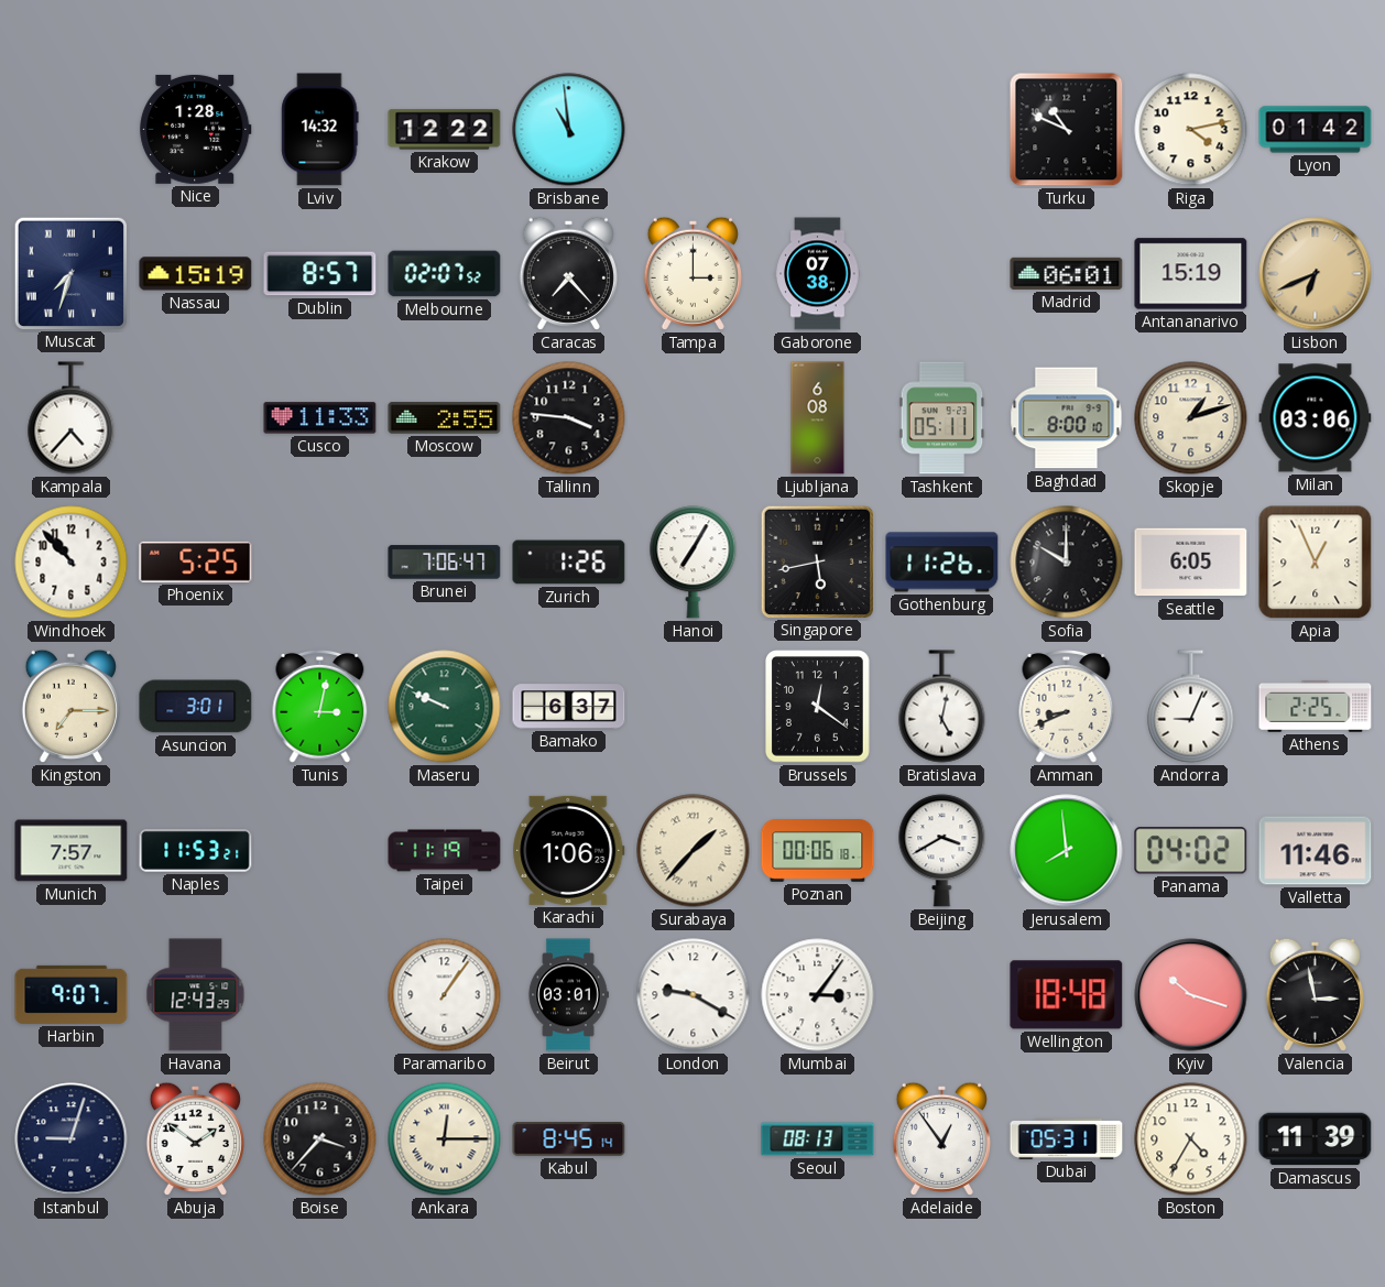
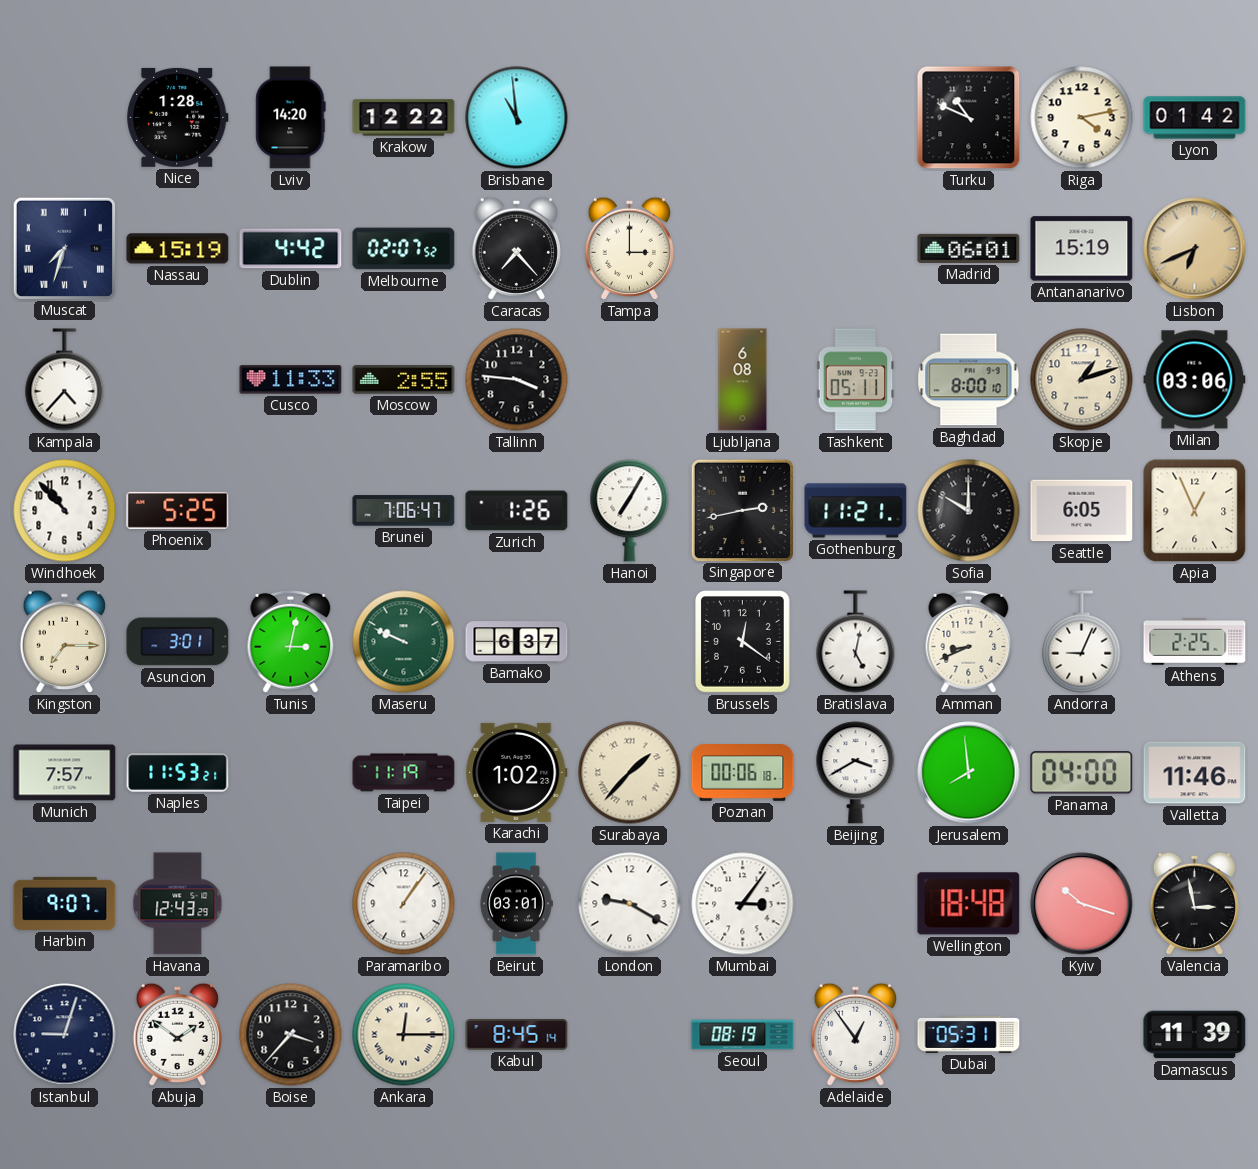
Lviv: 14:32 -> 14:20 (291, 118)
Dublin: 8:57 -> 4:42 (291, 249)
Gaborone: 07:38 -> none (818, 274)
Singapore: 5:43 -> 2:43 (742, 510)
Gothenburg: 11:26 -> 11:21 (856, 511)
Karachi: 1:06 -> 1:02 (517, 772)
Panama: 04:02 -> 04:00 (1082, 773)
Seoul: 08:13 -> 08:19 (743, 1035)
Boston: 4:35 -> none (1191, 1139)
